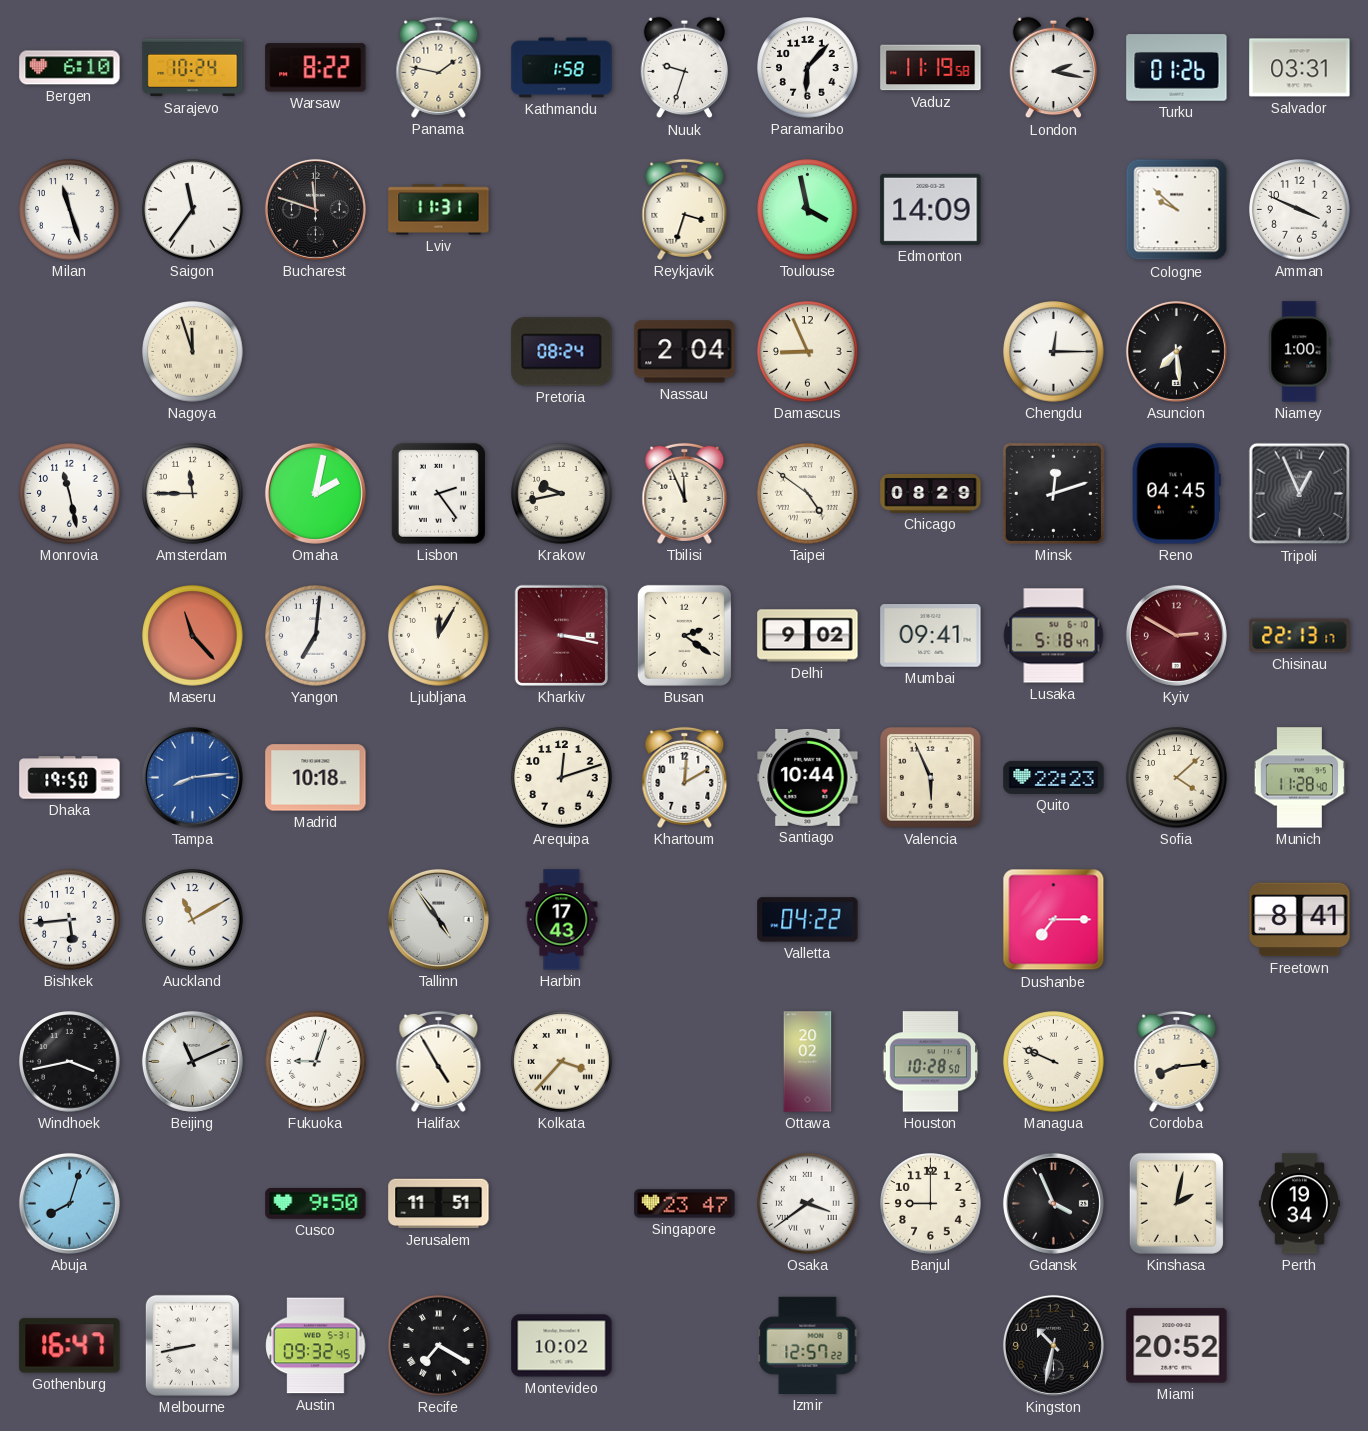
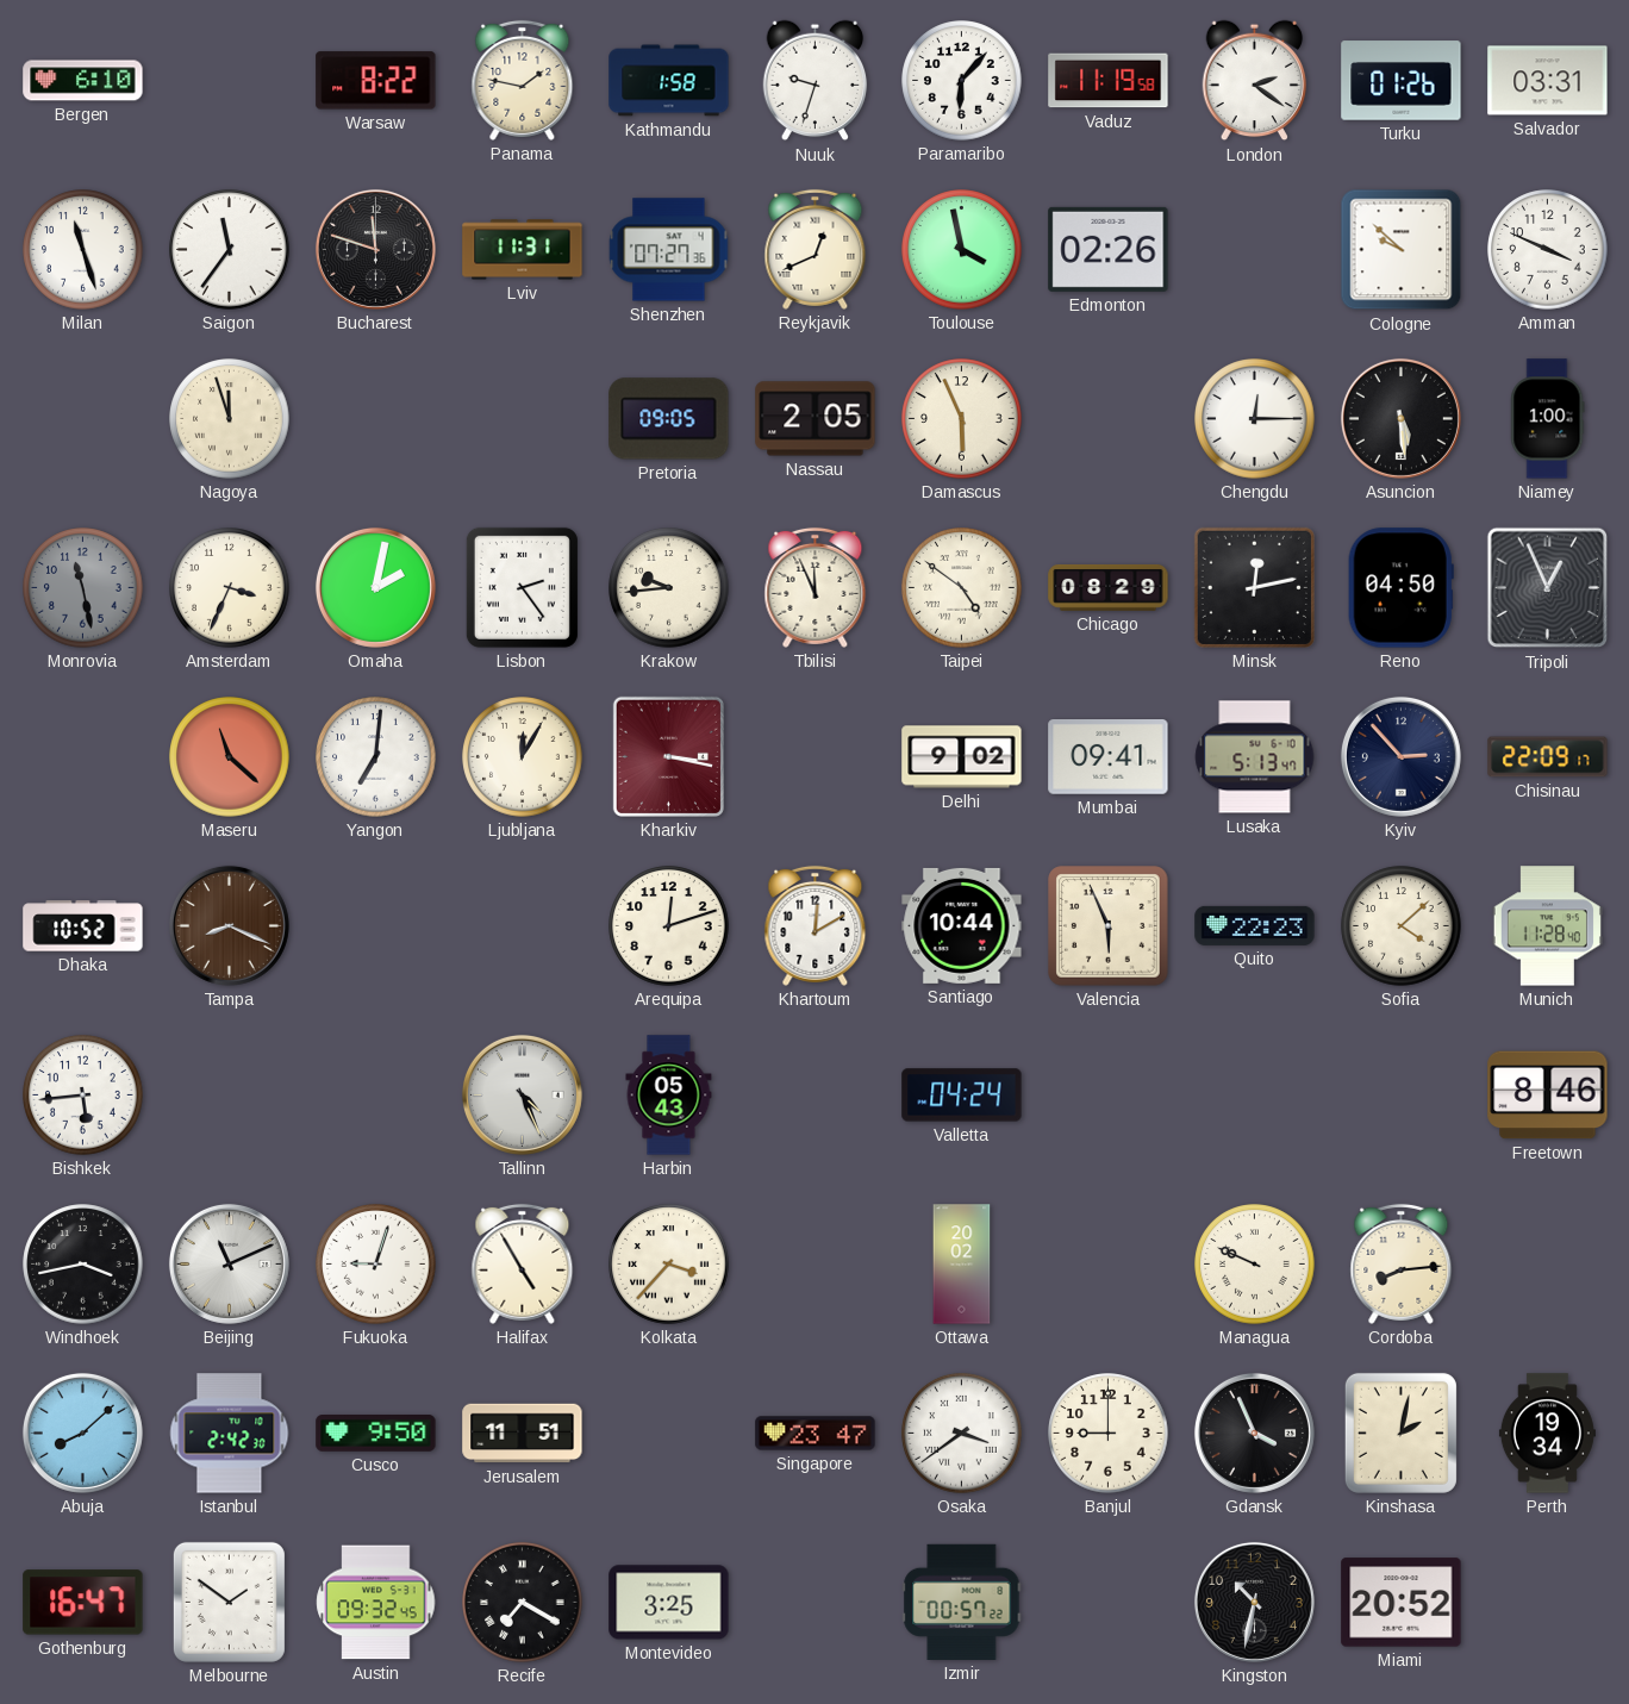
Sarajevo: 10:24 -> none (193, 68)
London: 2:17 -> 2:21 (1255, 81)
Shenzhen: none -> 07:27 (669, 250)
Reykjavik: 3:33 -> 12:41 (816, 249)
Edmonton: 14:09 -> 02:26 (1109, 249)
Pretoria: 08:24 -> 09:05 (669, 419)
Nassau: 2:04 -> 2:05 (816, 419)
Damascus: 8:56 -> 5:56 (962, 419)
Asuncion: 7:29 -> 5:29 (1400, 418)
Monrovia dial: white -> grey (83, 588)
Amsterdam: 11:45 -> 3:34 (230, 588)
Krakow: 9:43 -> 9:44 (669, 588)
Minsk: 12:12 -> 12:13 (1254, 587)
Reno: 04:45 -> 04:50 (1400, 588)
Maseru: 11:23 -> 11:22 (230, 757)
Busan: 2:21 -> none (684, 635)
Lusaka: 5:18 -> 5:13 (1255, 757)
Kyiv: 2:50 -> 2:53 (1400, 756)
Kyiv dial: burgundy -> navy (1400, 756)
Chisinau: 22:13 -> 22:09 (1548, 757)
Dhaka: 19:50 -> 10:52 (83, 926)
Tampa: 8:14 -> 8:19 (229, 925)
Tampa dial: blue -> brown (229, 925)
Madrid: 10:18 -> none (316, 778)
Auckland: 11:10 -> none (193, 920)
Tallinn: 4:54 -> 4:26 (522, 1094)
Harbin: 17:43 -> 05:43 (669, 1096)
Valletta: 04:22 -> 04:24 (962, 1096)
Dushanbe: 7:15 -> none (1054, 920)
Freetown: 8:41 -> 8:46 (1548, 1096)
Houston: 10:28 -> none (931, 1062)
Abuja: 8:03 -> 8:08 (82, 1433)
Istanbul: none -> 2:42 (230, 1434)
Melbourne: 8:43 -> 1:51 (229, 1602)
Montevideo: 10:02 -> 3:25 (669, 1603)
Izmir: 12:57 -> 00:57 (962, 1602)
